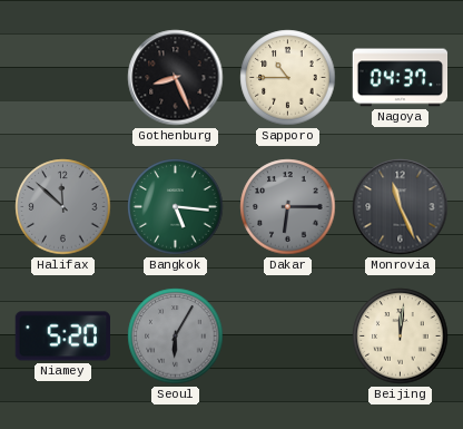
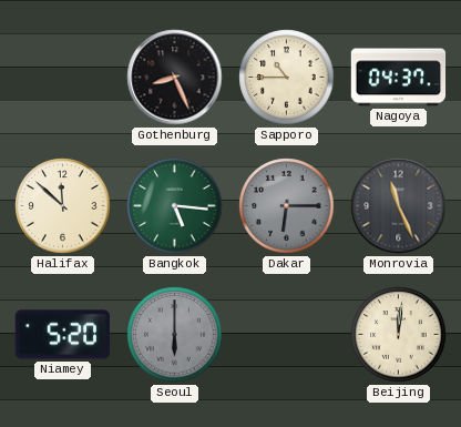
Halifax dial: grey -> cream (63, 206)
Seoul: 6:05 -> 6:00 (175, 335)
